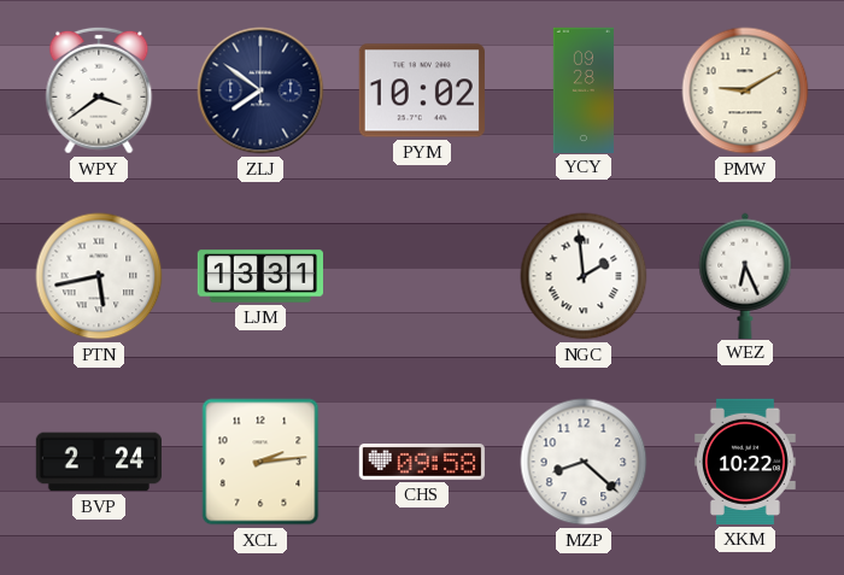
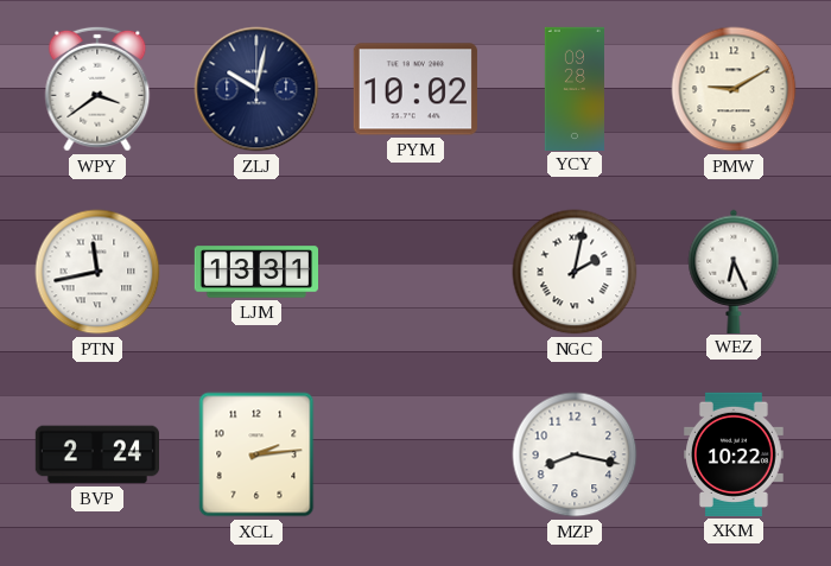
ZLJ: 7:51 -> 10:02 (256, 89)
PTN: 5:43 -> 11:43 (97, 272)
NGC: 1:59 -> 2:02 (575, 272)
CHS: 09:58 -> none (421, 463)
MZP: 8:22 -> 8:17 (575, 454)
